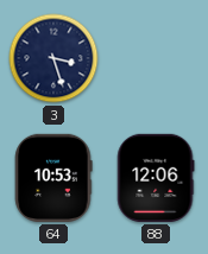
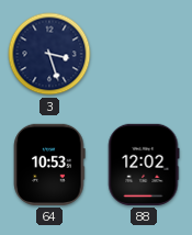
88: 12:06 -> 12:02 (144, 165)
